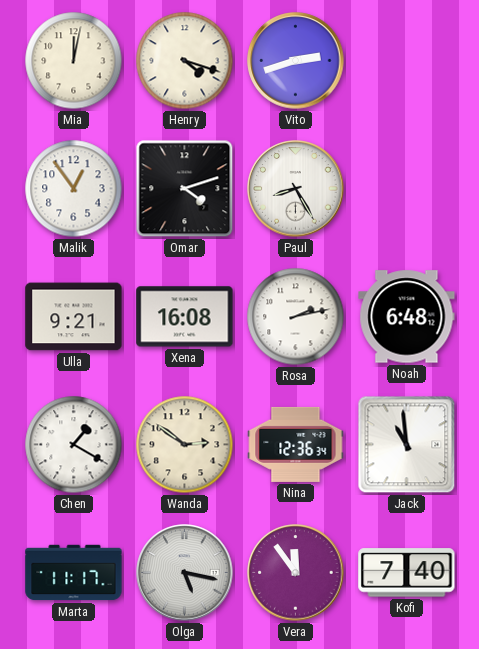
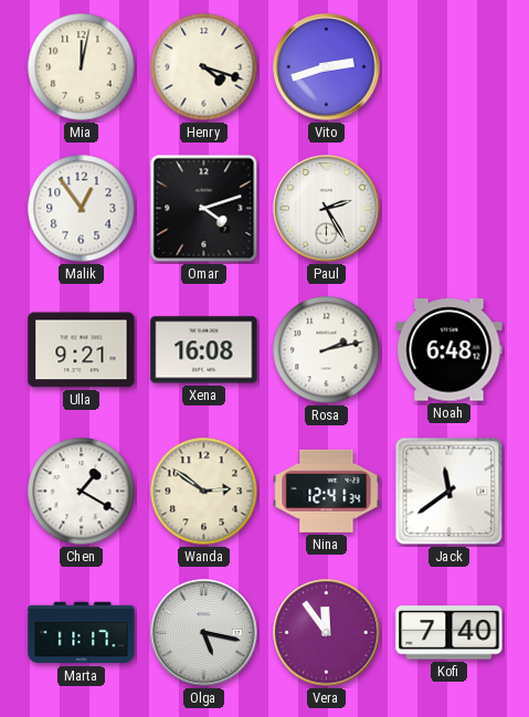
Paul: 8:25 -> 2:25 (327, 209)
Nina: 12:36 -> 12:41 (327, 491)
Jack: 10:59 -> 11:39 (449, 492)
